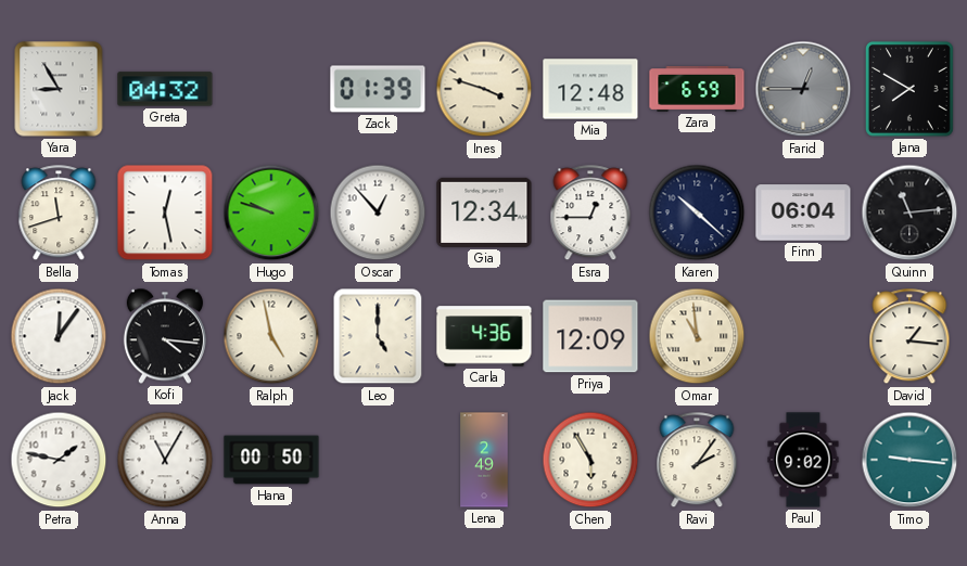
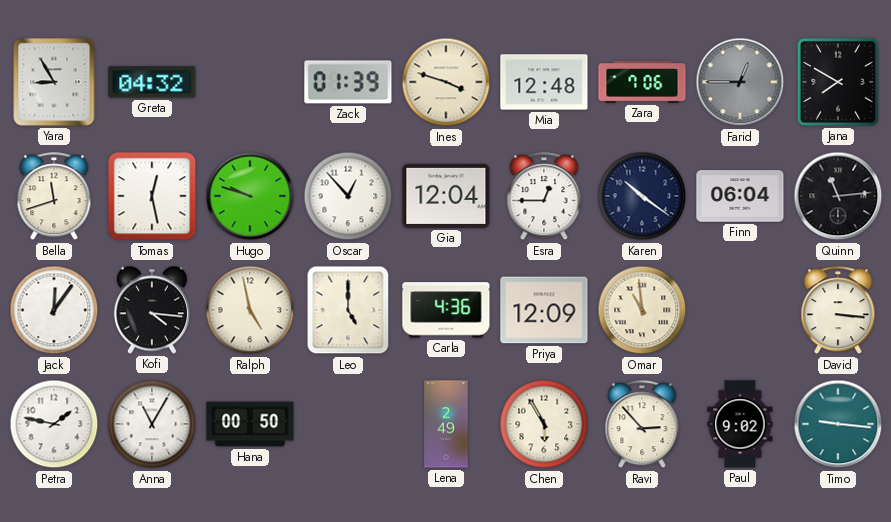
Zara: 6:59 -> 7:06 (642, 83)
Gia: 12:34 -> 12:04 (446, 196)
Karen: 10:22 -> 10:21 (642, 196)
David: 1:16 -> 3:16 (838, 311)
Ravi: 2:06 -> 2:53 (642, 425)
